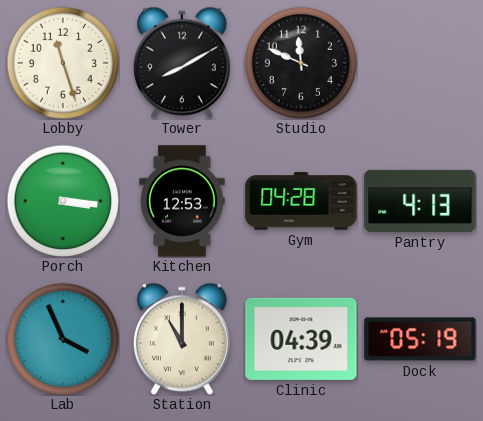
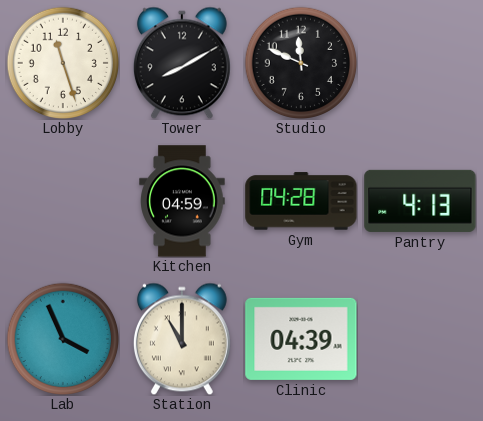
Porch: 3:16 -> none (62, 200)
Kitchen: 12:53 -> 04:59 (182, 201)
Dock: 05:19 -> none (420, 339)
